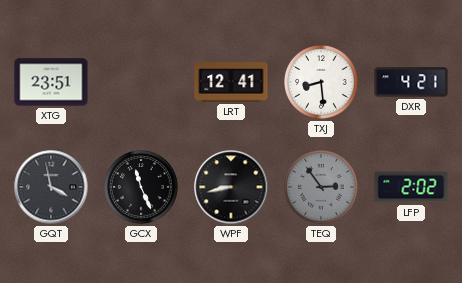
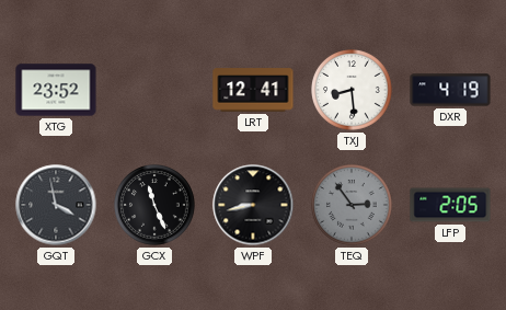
XTG: 23:51 -> 23:52 (56, 90)
DXR: 4:21 -> 4:19 (450, 90)
LFP: 2:02 -> 2:05 (450, 205)
